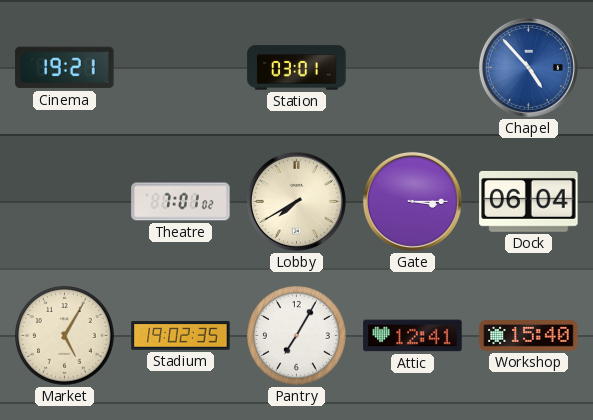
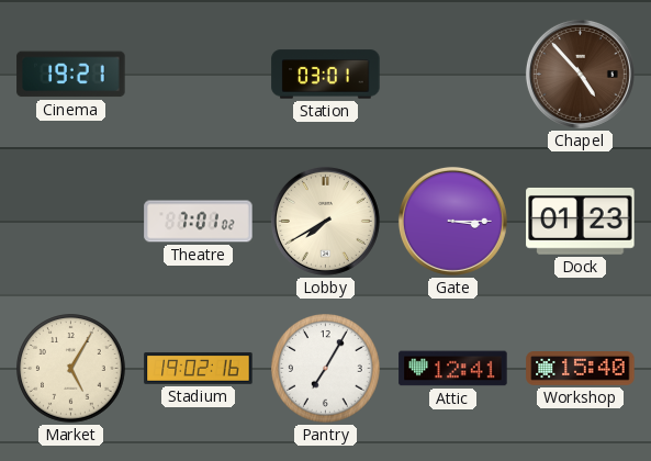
Chapel dial: blue -> brown (580, 74)
Dock: 06:04 -> 01:23 (581, 221)
Stadium: 19:02:35 -> 19:02:16 (199, 369)
